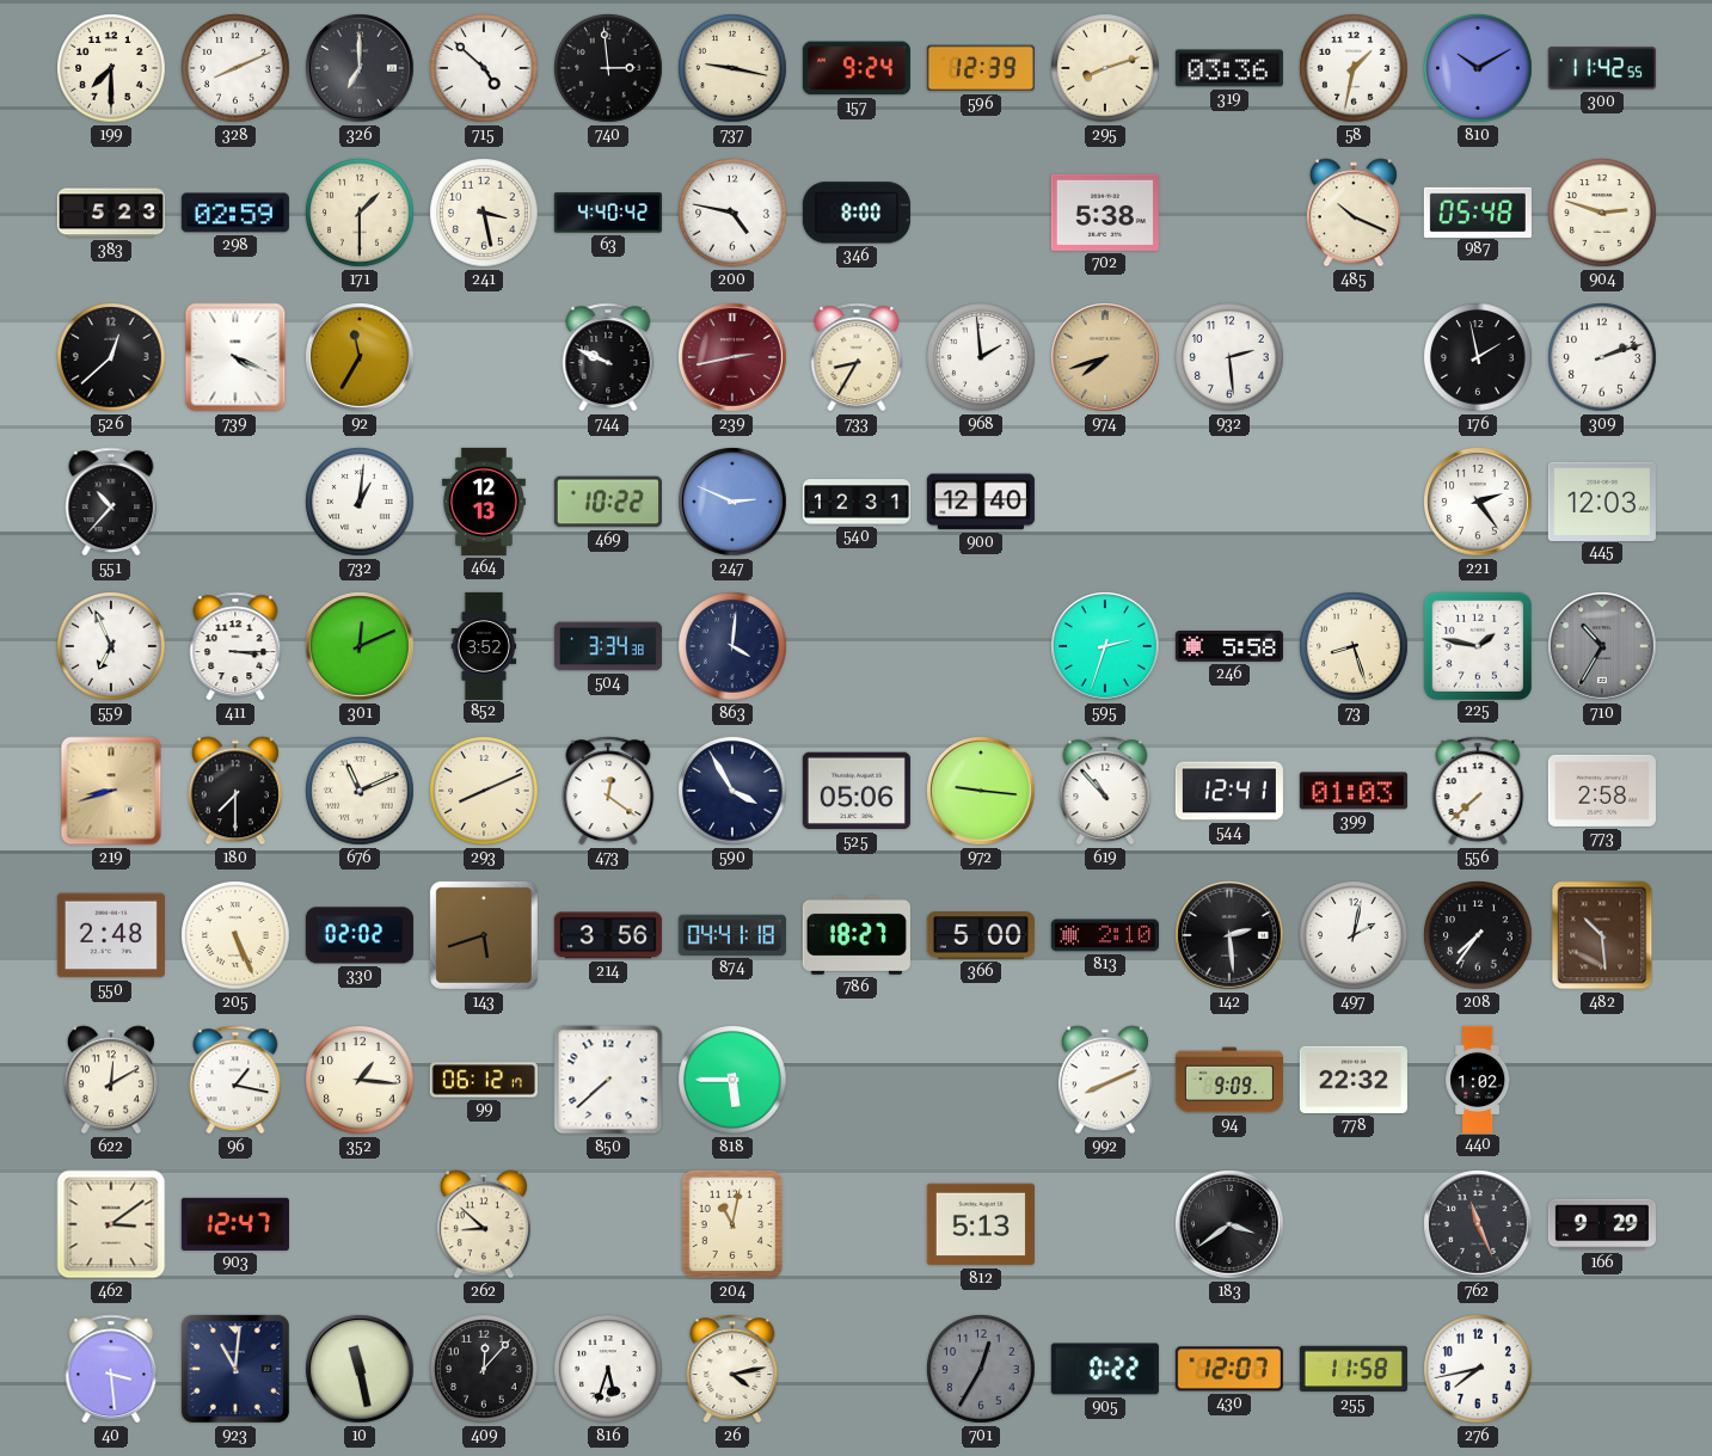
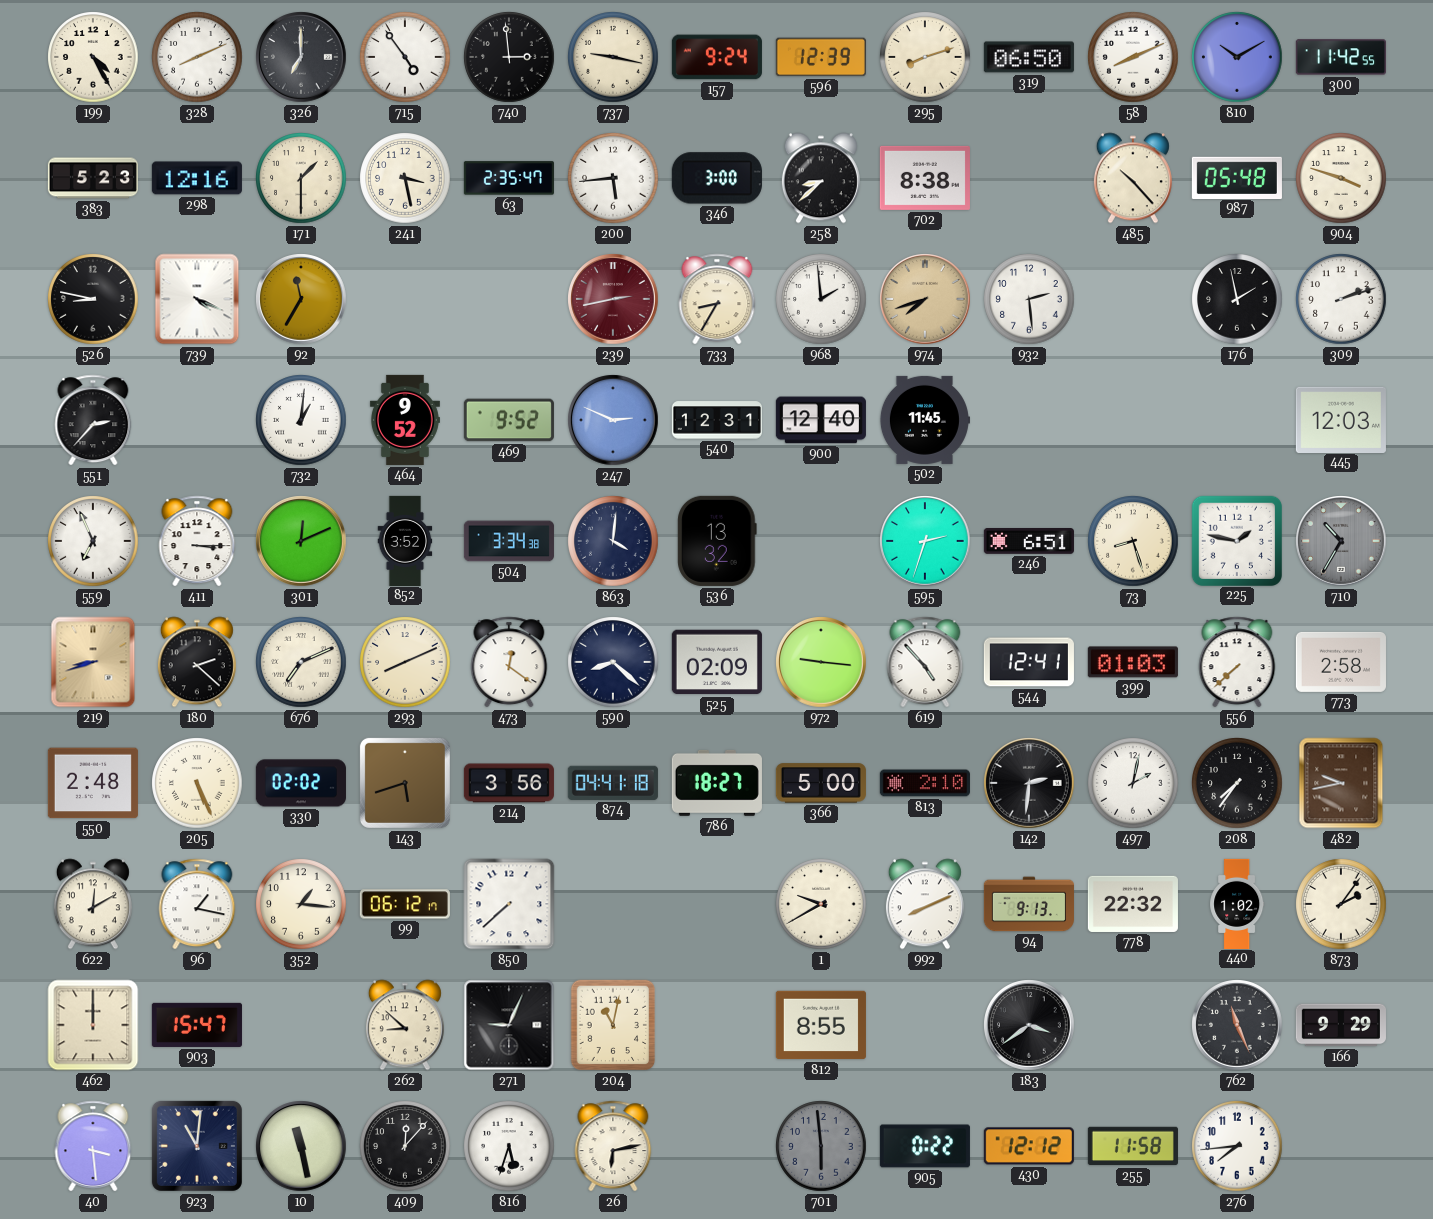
199: 7:30 -> 4:25 (93, 57)
715: 4:52 -> 4:54 (405, 57)
319: 03:36 -> 06:50 (1029, 57)
58: 1:32 -> 8:11 (1133, 57)
298: 02:59 -> 12:16 (197, 178)
63: 4:40 -> 2:35 (509, 178)
200: 4:47 -> 5:44 (613, 178)
346: 8:00 -> 3:00 (717, 178)
258: none -> 8:38 (821, 178)
702: 5:38 -> 8:38 (925, 178)
485: 10:19 -> 10:23 (1133, 178)
904: 2:48 -> 3:48 (1341, 178)
526: 12:38 -> 8:47 (93, 299)
744: 9:49 -> none (608, 357)
551: 10:37 -> 2:37 (93, 420)
464: 12:13 -> 9:52 (405, 420)
469: 10:22 -> 9:52 (509, 420)
502: none -> 11:45 (924, 420)
221: 2:24 -> none (1478, 502)
536: none -> 13:32 (717, 541)
246: 5:58 -> 6:51 (1029, 542)
180: 7:30 -> 2:22 (197, 662)
676: 11:11 -> 7:11 (301, 662)
590: 3:55 -> 8:22 (613, 662)
525: 05:06 -> 02:09 (717, 662)
619: 10:53 -> 4:53 (925, 662)
142: 2:29 -> 2:31 (1029, 783)
482: 10:29 -> 9:43 (1341, 783)
818: 5:45 -> none (732, 1080)
1: none -> 9:40 (821, 904)
94: 9:09 -> 9:13 (1029, 904)
873: none -> 2:06 (1341, 904)
462: 3:09 -> 12:00 (93, 1025)
903: 12:47 -> 15:47 (197, 1025)
271: none -> 9:04 (509, 1025)
812: 5:13 -> 8:55 (821, 1025)
26: 4:13 -> 6:13 (613, 1146)
701: 12:35 -> 5:59 (821, 1146)
430: 12:07 -> 12:12 (1029, 1146)
276: 7:43 -> 7:44 (1237, 1146)
